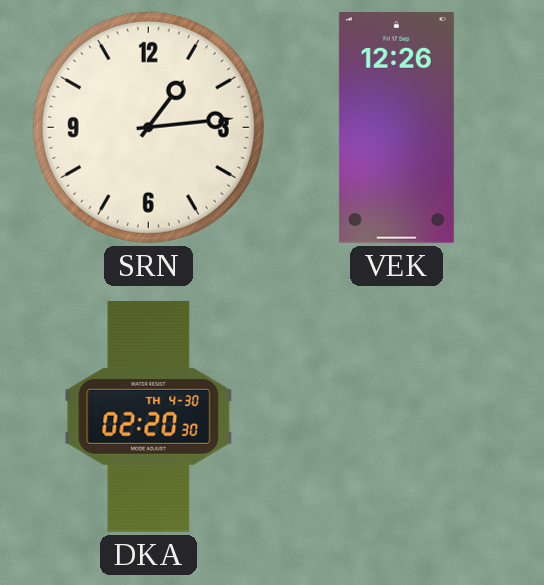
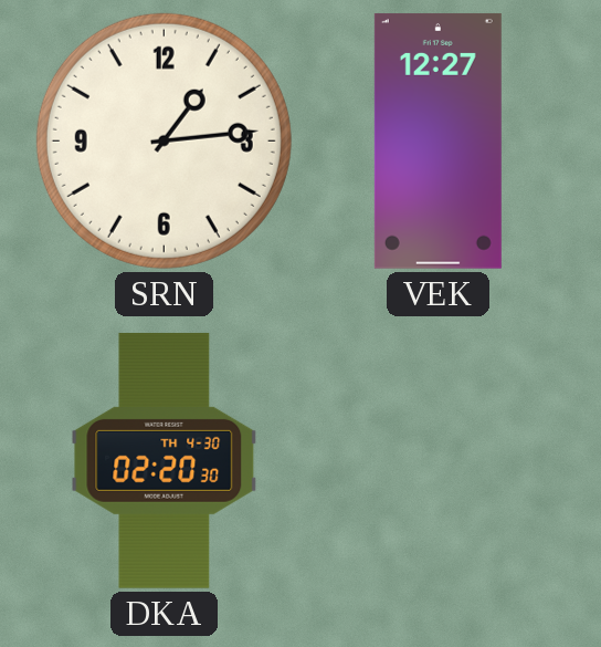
VEK: 12:26 -> 12:27 (437, 140)
